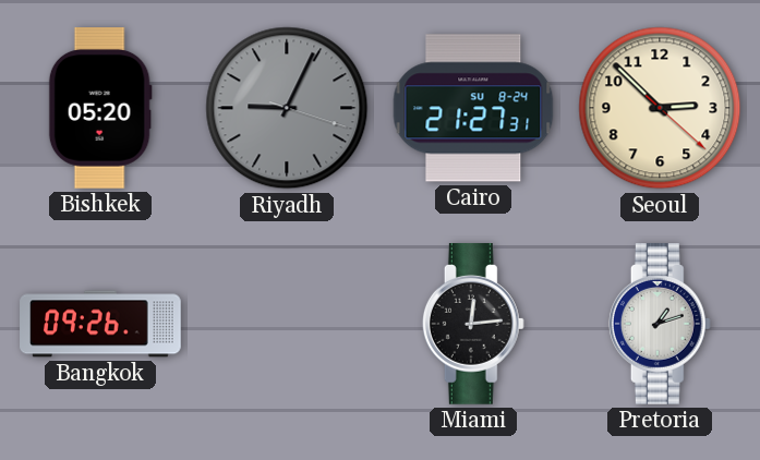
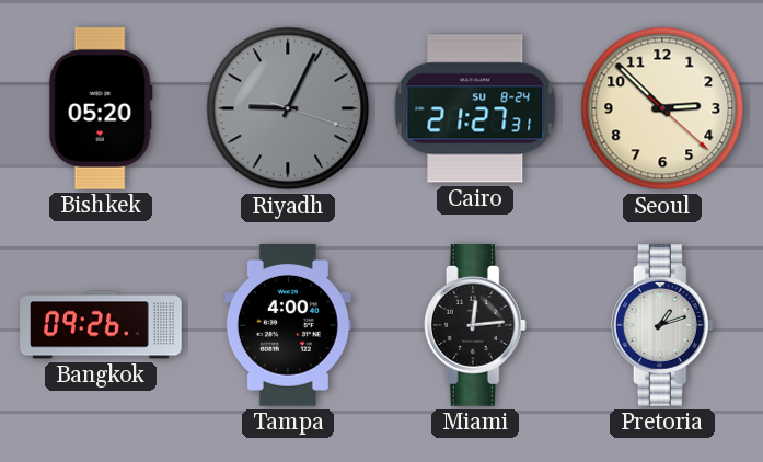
Tampa: none -> 4:00 (288, 326)
